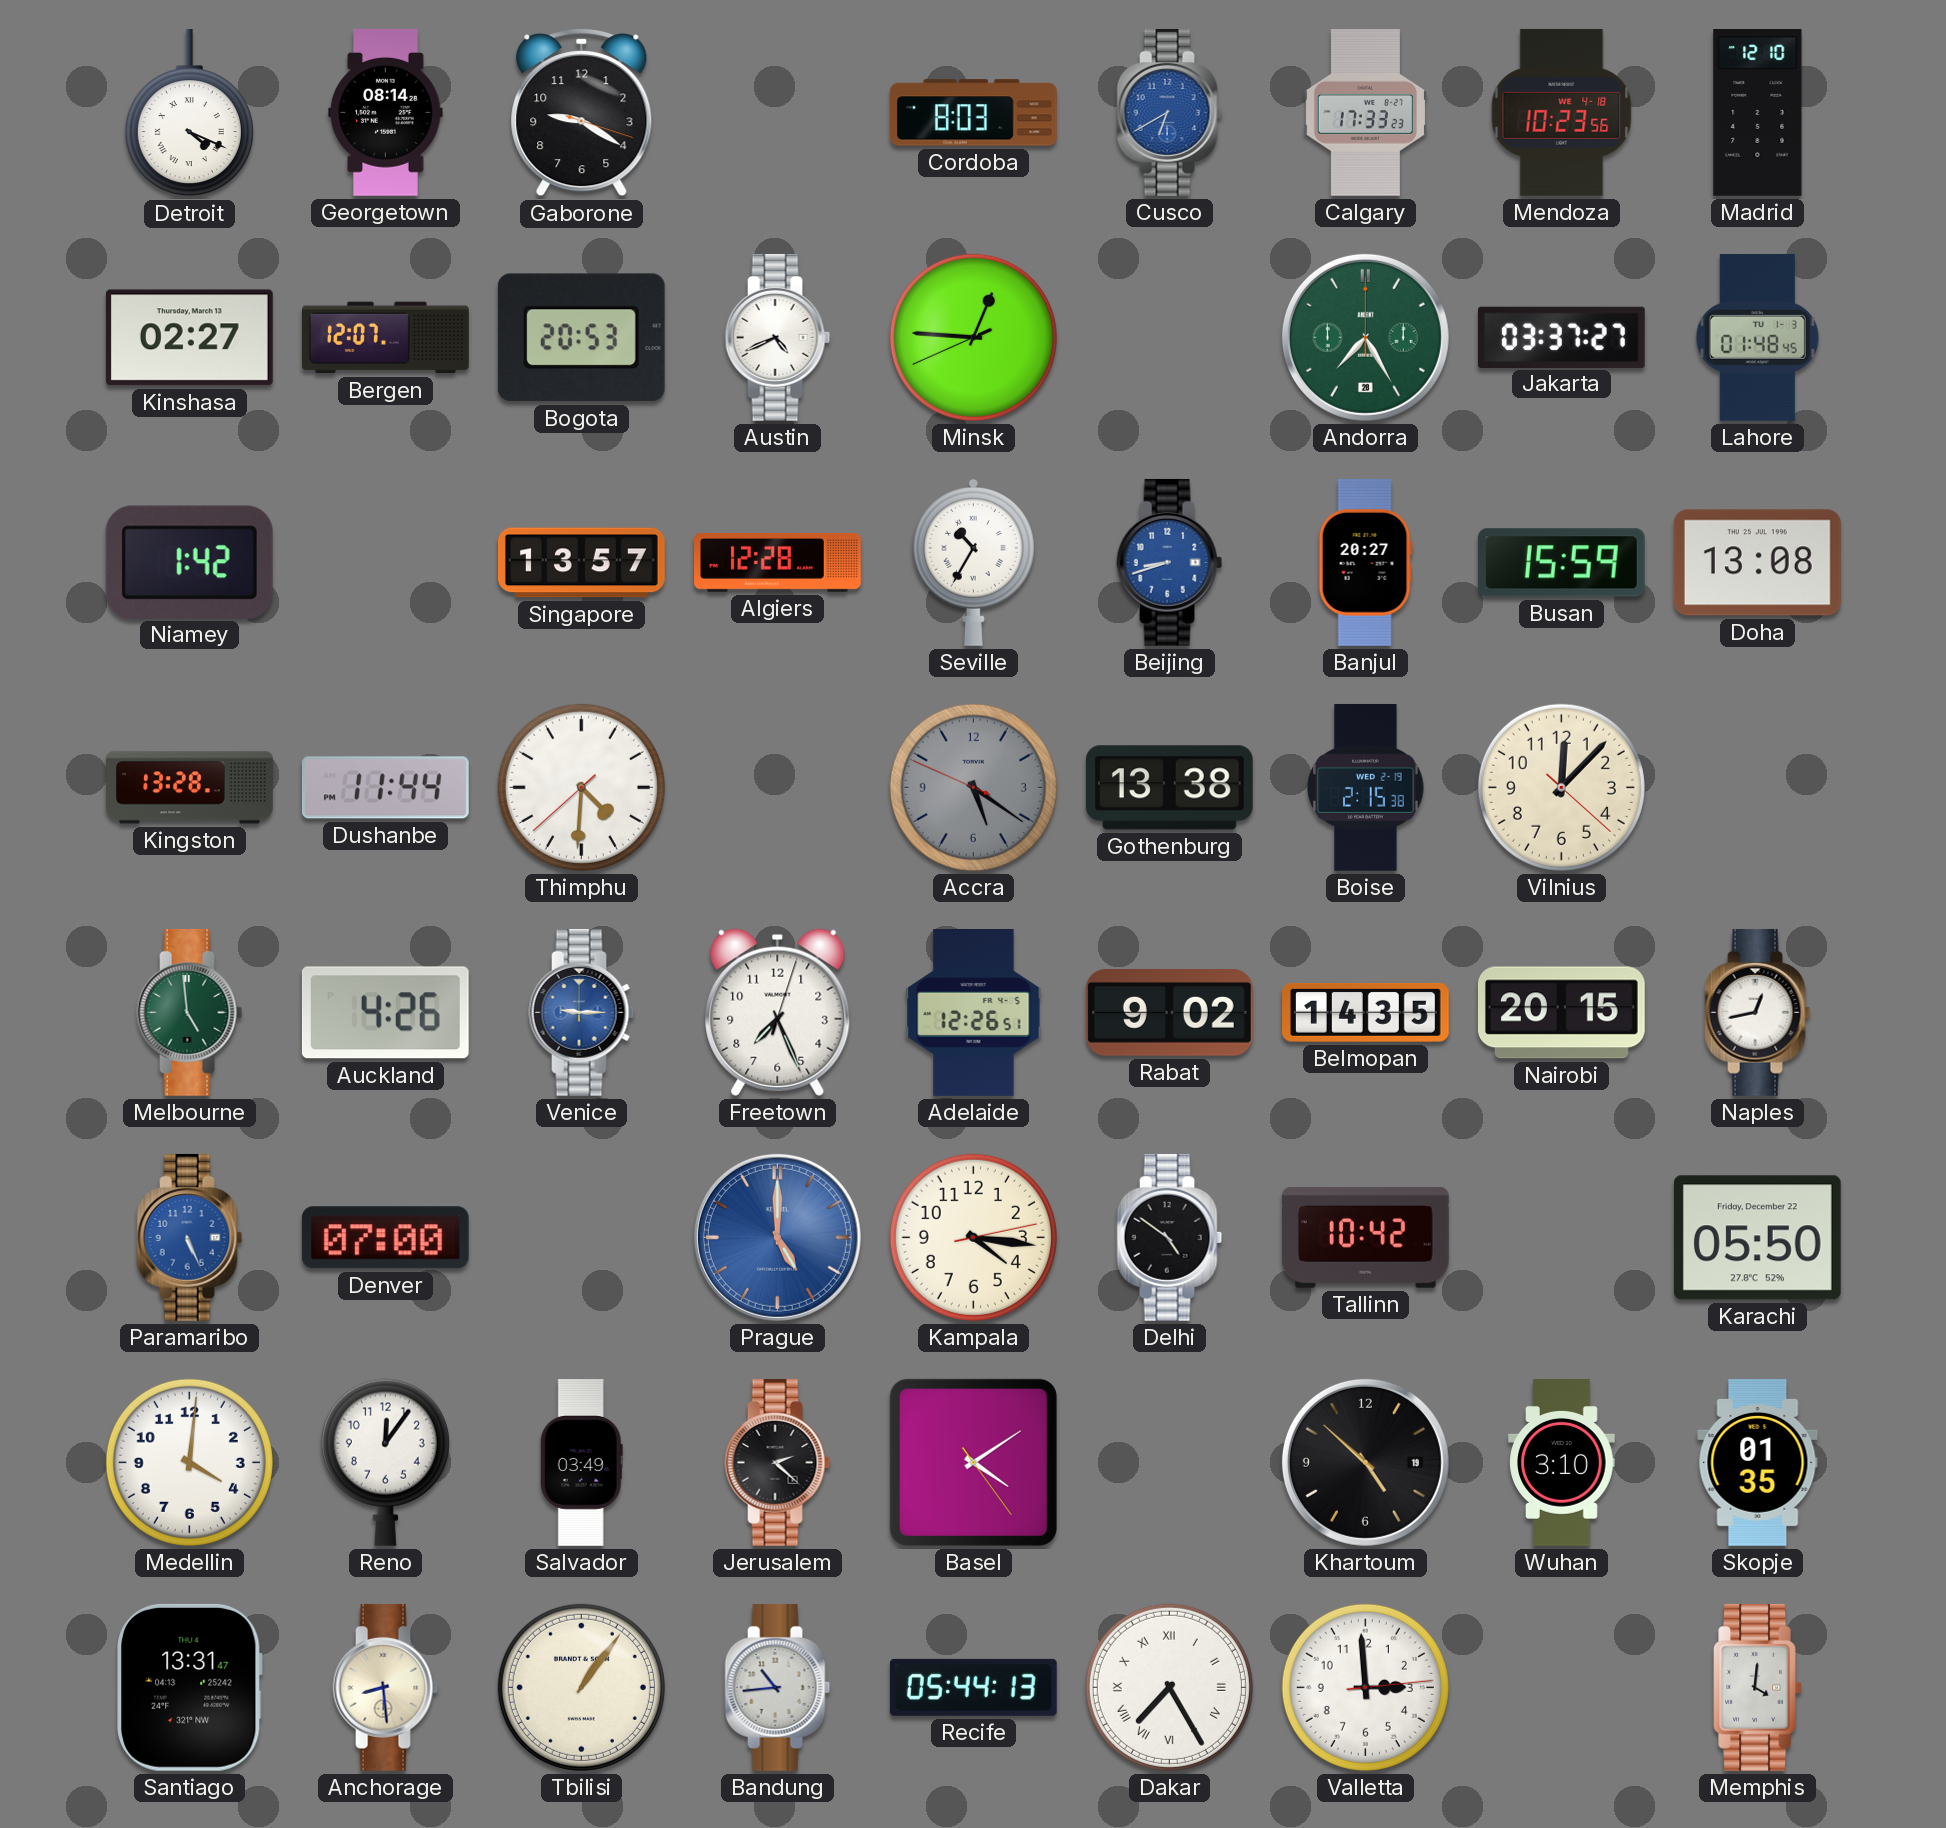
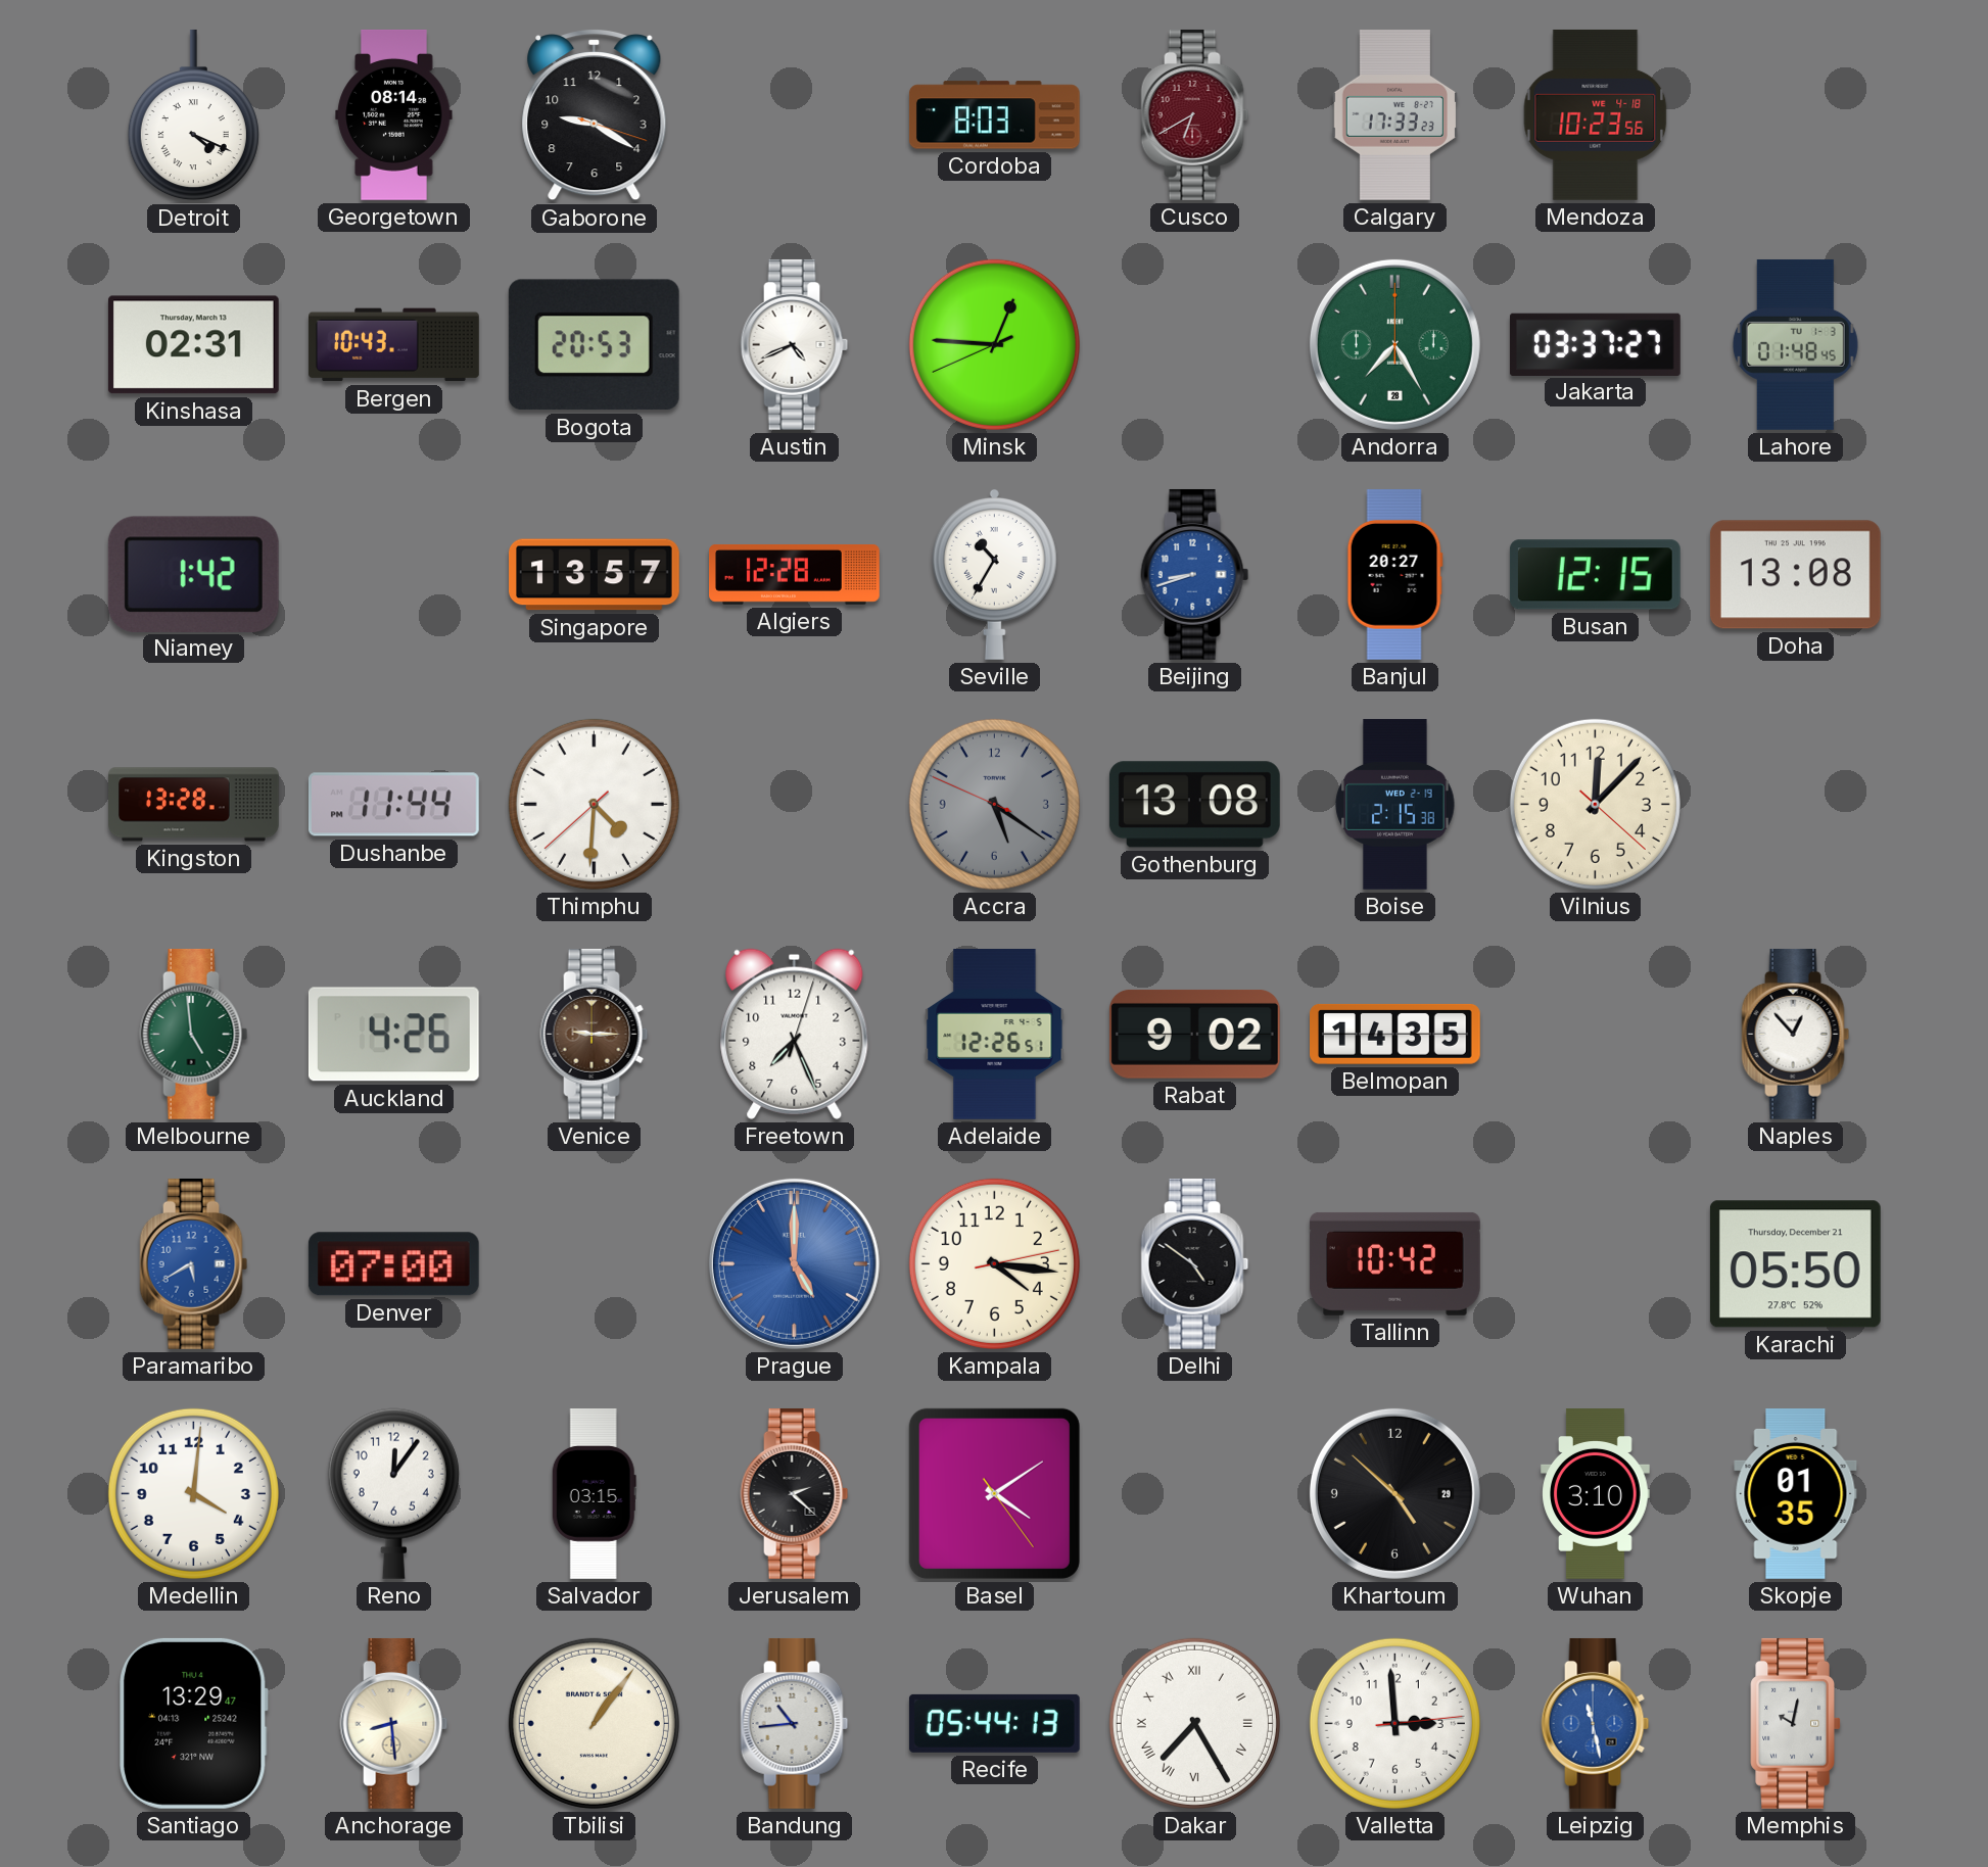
Cusco dial: blue -> burgundy (1195, 114)
Madrid: 12:10 -> none (1758, 113)
Kinshasa: 02:27 -> 02:31 (193, 345)
Bergen: 12:07 -> 10:43 (394, 345)
Busan: 15:59 -> 12:15 (1595, 575)
Gothenburg: 13:38 -> 13:08 (1194, 805)
Venice dial: blue -> brown (595, 1034)
Nairobi: 20:15 -> none (1561, 1013)
Naples: 12:43 -> 12:53 (1796, 1034)
Paramaribo: 5:26 -> 5:40 (194, 1263)
Karachi date: Friday, December 22 -> Thursday, December 21 (1795, 1264)
Salvador: 03:49 -> 03:15 (594, 1494)
Khartoum date: 19 -> 29 (1394, 1493)
Santiago: 13:31 -> 13:29 (194, 1723)
Leipzig: none -> 11:28 (1596, 1723)
Memphis: 4:01 -> 10:02 (1795, 1723)
